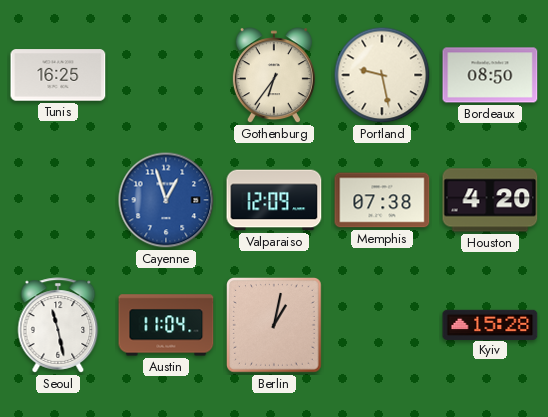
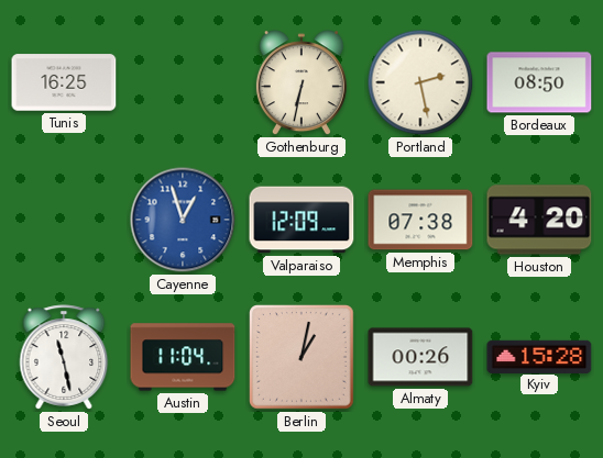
Gothenburg: 6:36 -> 6:32 (301, 83)
Portland: 9:28 -> 2:28 (420, 82)
Almaty: none -> 00:26 (420, 357)
